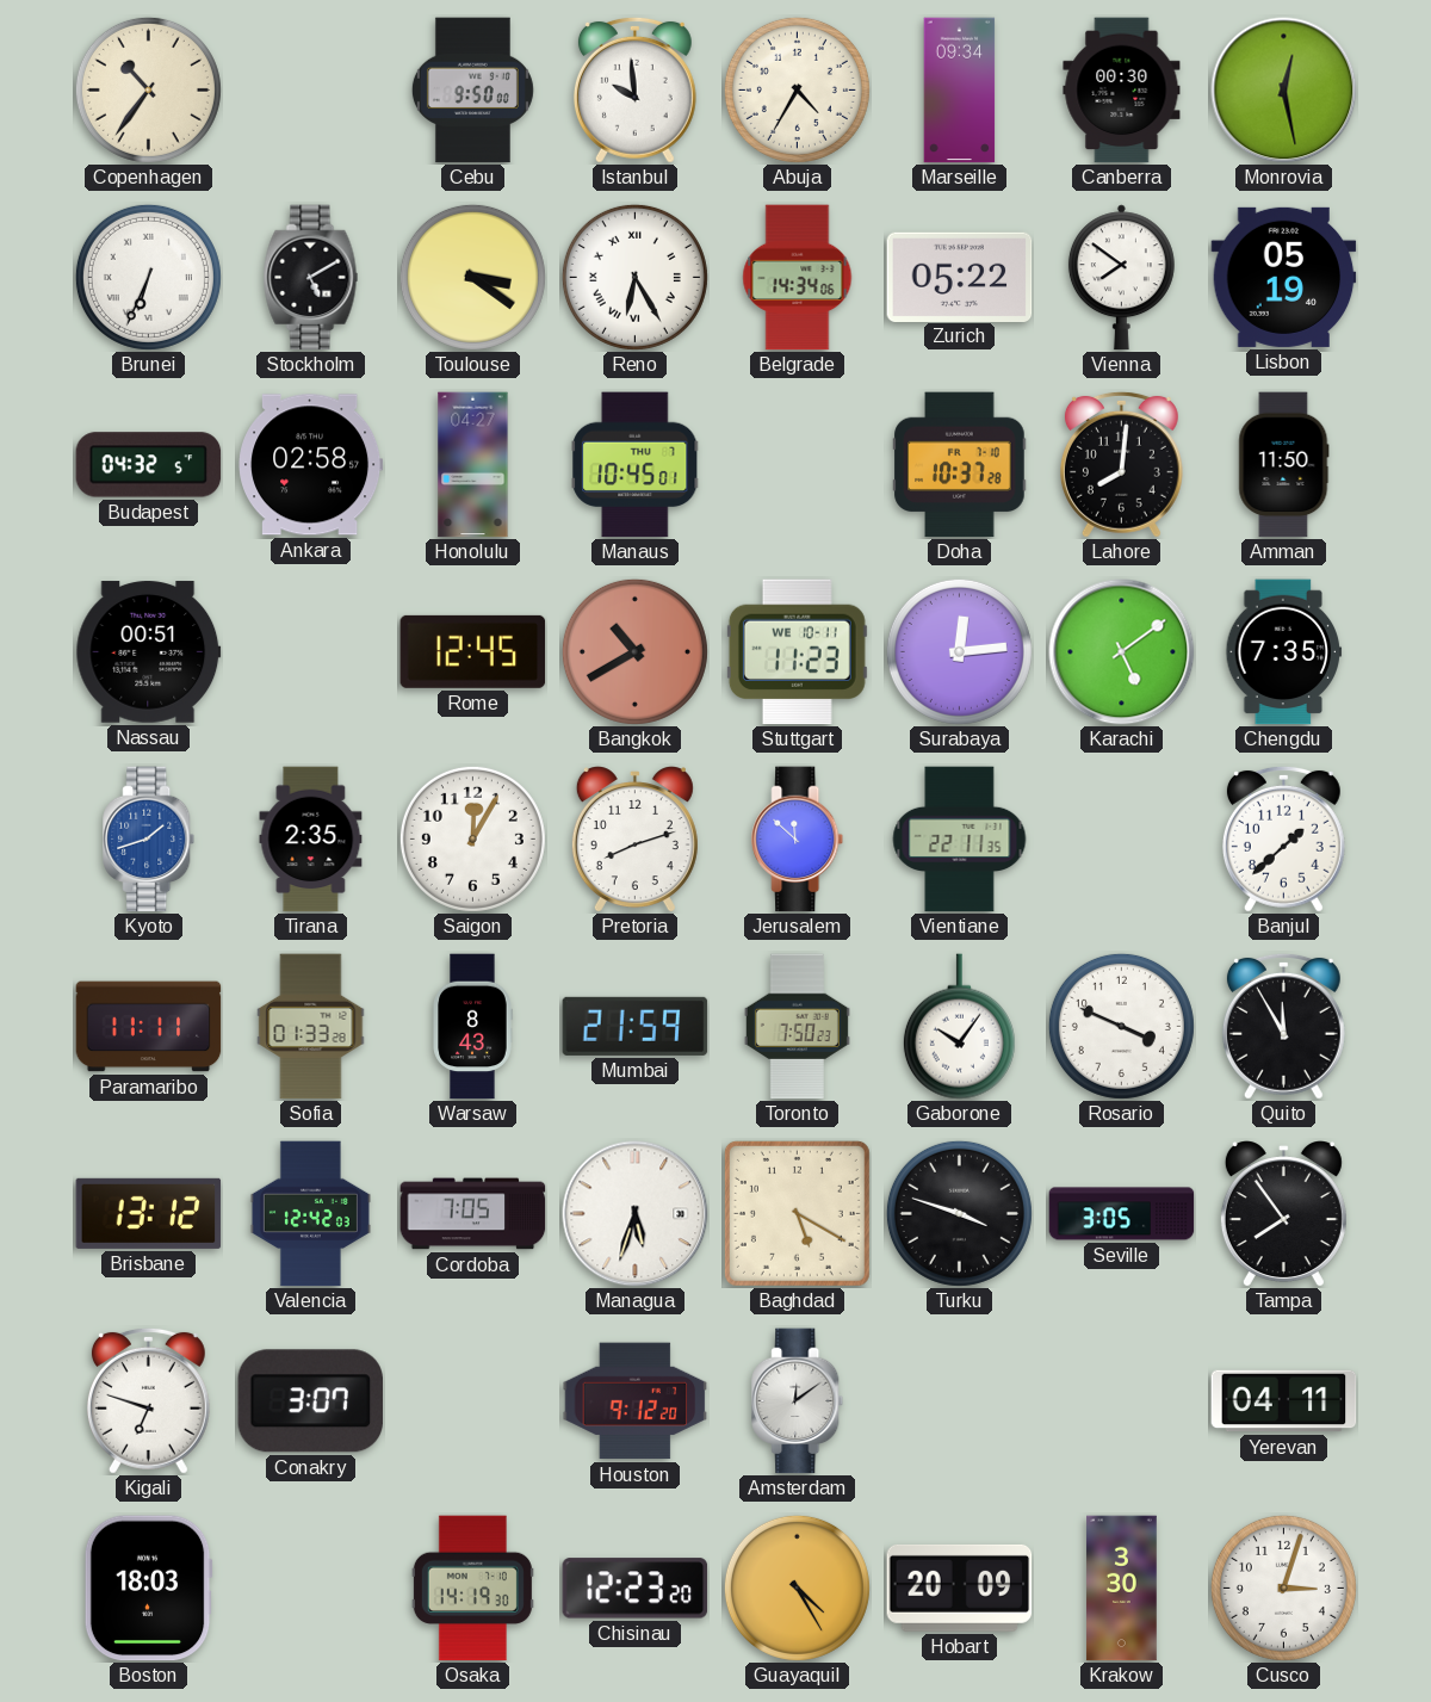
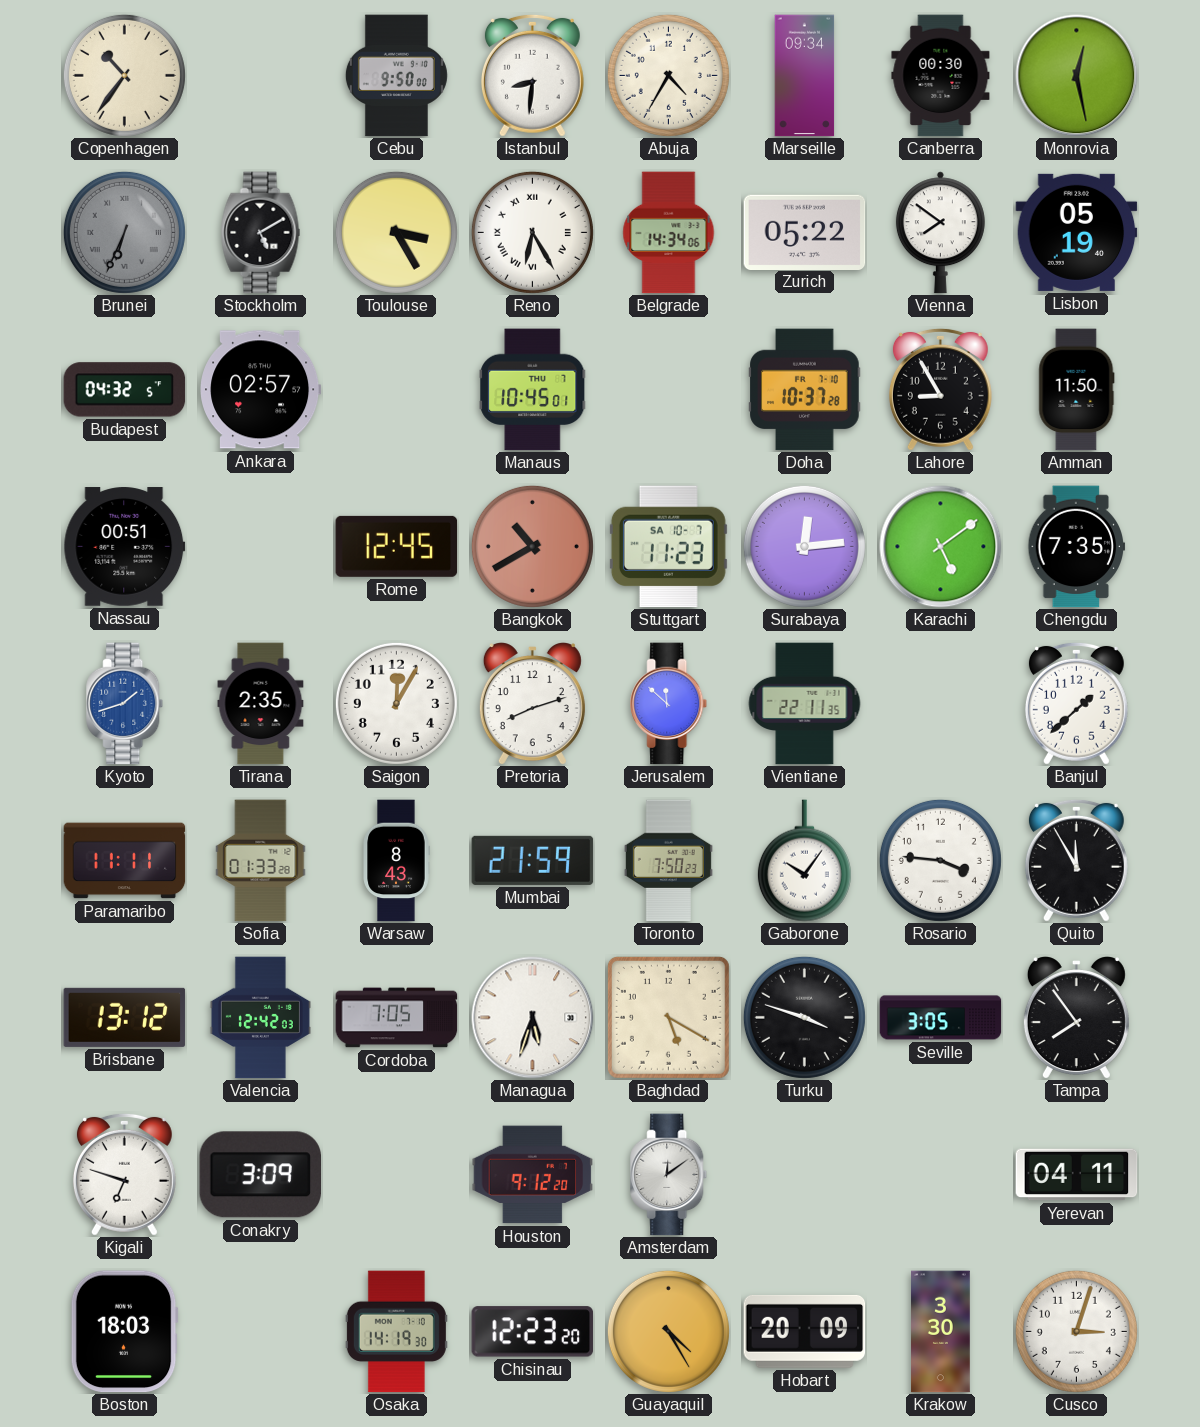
Istanbul: 9:59 -> 8:31 (532, 75)
Brunei dial: white -> grey (124, 232)
Toulouse: 3:21 -> 3:25 (396, 232)
Ankara: 02:58 -> 02:57 (261, 390)
Honolulu: 04:27 -> none (473, 465)
Lahore: 8:01 -> 8:55 (940, 389)
Stuttgart date: WE 10-11 -> SA 10-7 (668, 547)
Rosario: 3:49 -> 3:46 (940, 860)
Conakry: 3:07 -> 3:09 (261, 1175)
